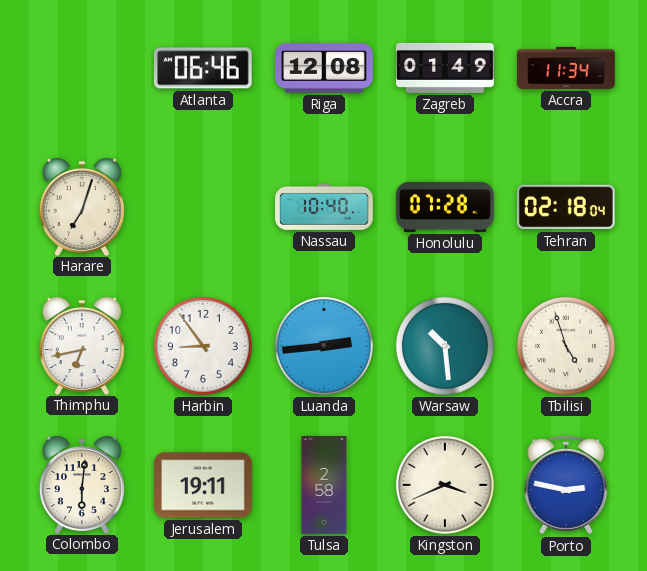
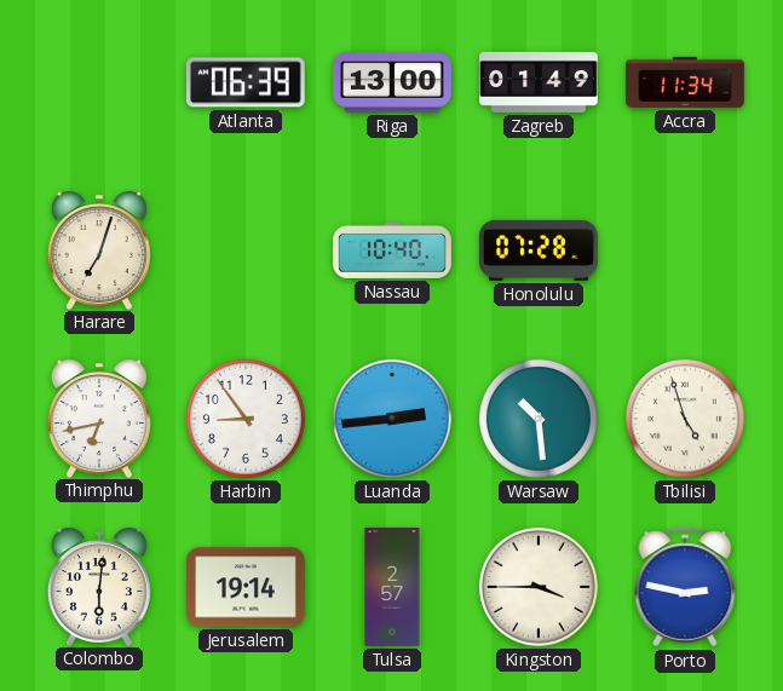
Atlanta: 06:46 -> 06:39 (246, 82)
Riga: 12:08 -> 13:00 (392, 82)
Tehran: 02:18 -> none (567, 207)
Jerusalem: 19:11 -> 19:14 (247, 587)
Tulsa: 2:58 -> 2:57 (392, 587)
Kingston: 3:41 -> 3:45 (539, 587)
